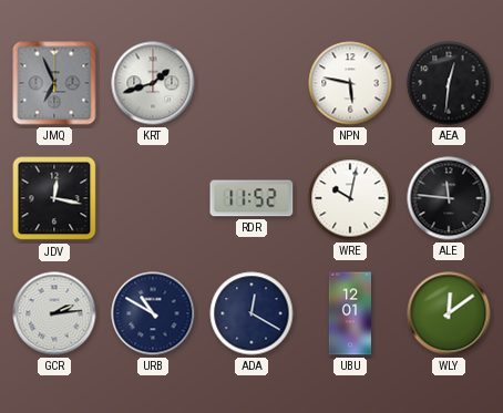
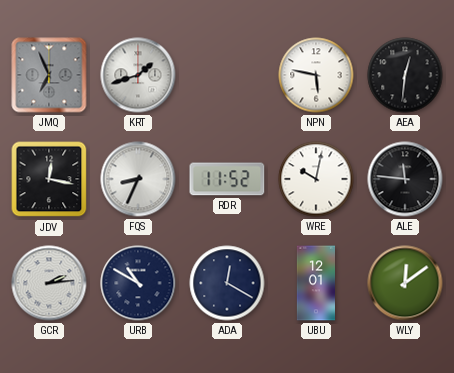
FQS: none -> 8:34 (138, 179)
